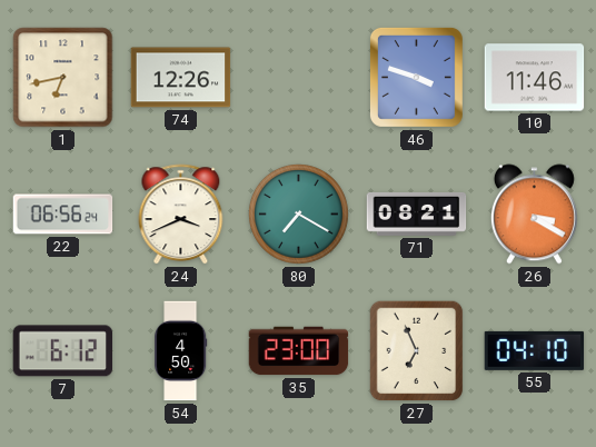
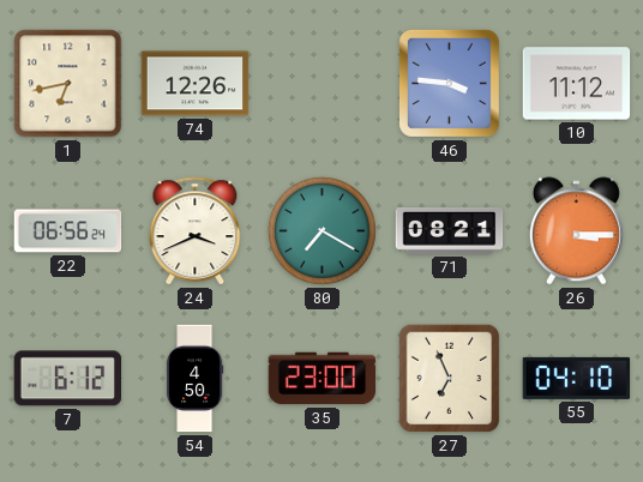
46: 3:48 -> 3:46 (449, 83)
10: 11:46 -> 11:12 (577, 84)
26: 3:20 -> 3:15 (576, 231)
